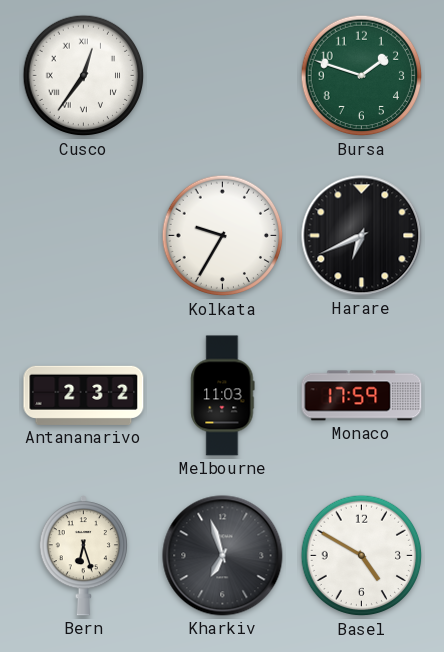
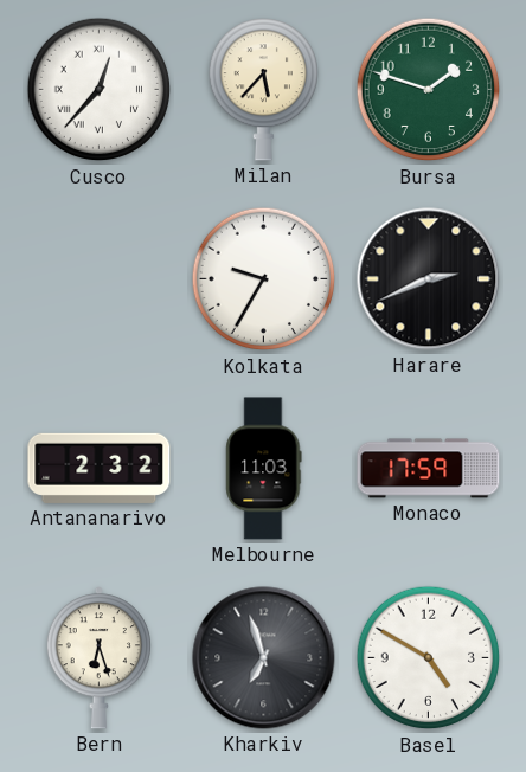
Cusco: 12:36 -> 12:37 (100, 90)
Milan: none -> 5:37 (263, 90)
Harare: 6:41 -> 2:41 (429, 279)
